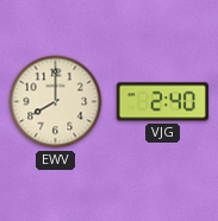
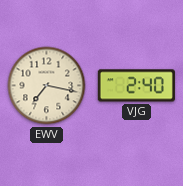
EWV: 8:00 -> 7:17 (47, 86)
